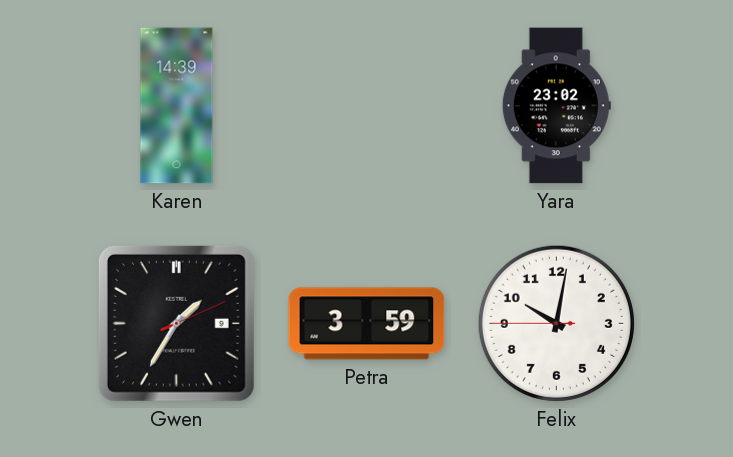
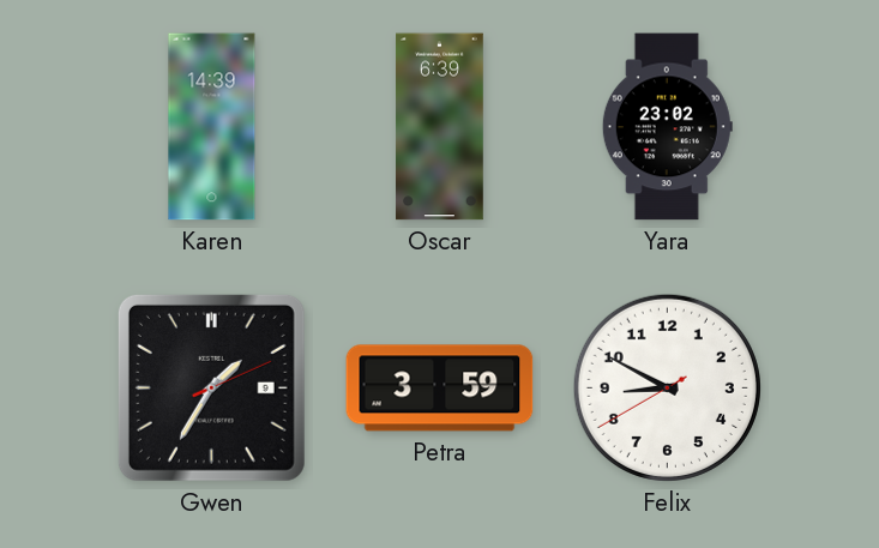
Oscar: none -> 6:39 (440, 127)
Felix: 10:01 -> 8:49 (667, 387)
